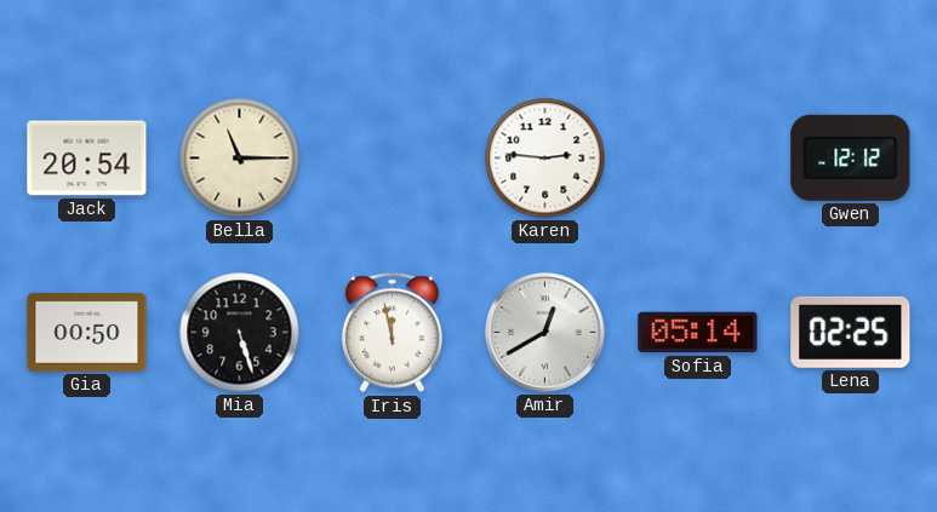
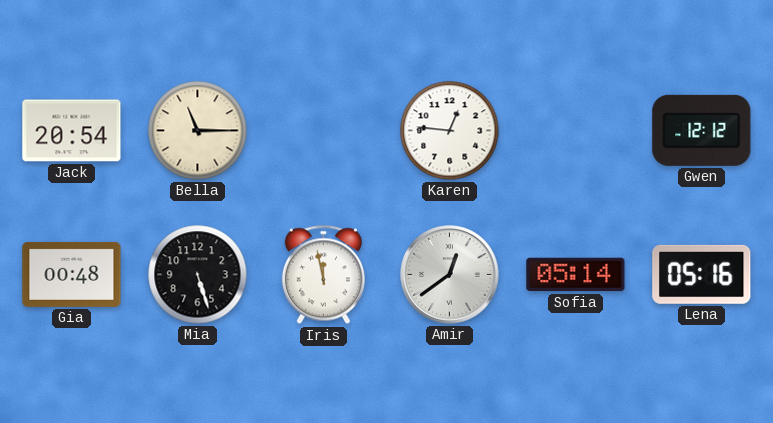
Karen: 2:46 -> 12:46 (450, 131)
Gia: 00:50 -> 00:48 (72, 274)
Amir: 12:40 -> 12:39 (450, 275)
Lena: 02:25 -> 05:16 (702, 274)
